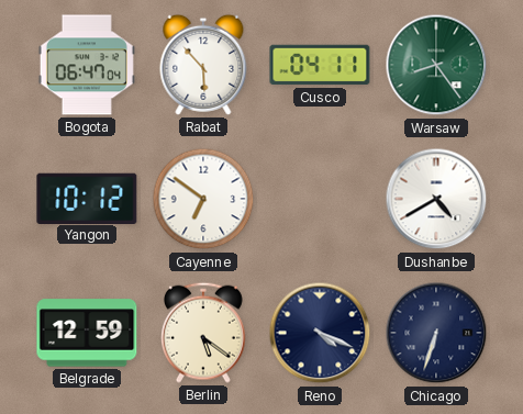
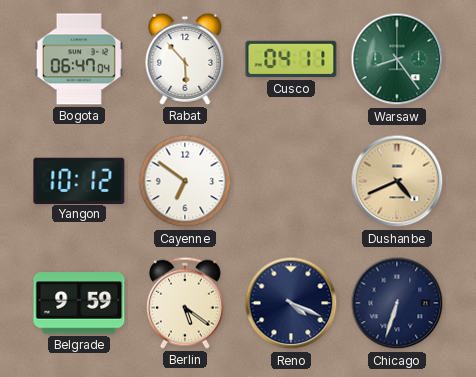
Dushanbe: 4:40 -> 4:41 (397, 181)
Dushanbe dial: white -> champagne (397, 181)
Belgrade: 12:59 -> 9:59 (79, 303)
